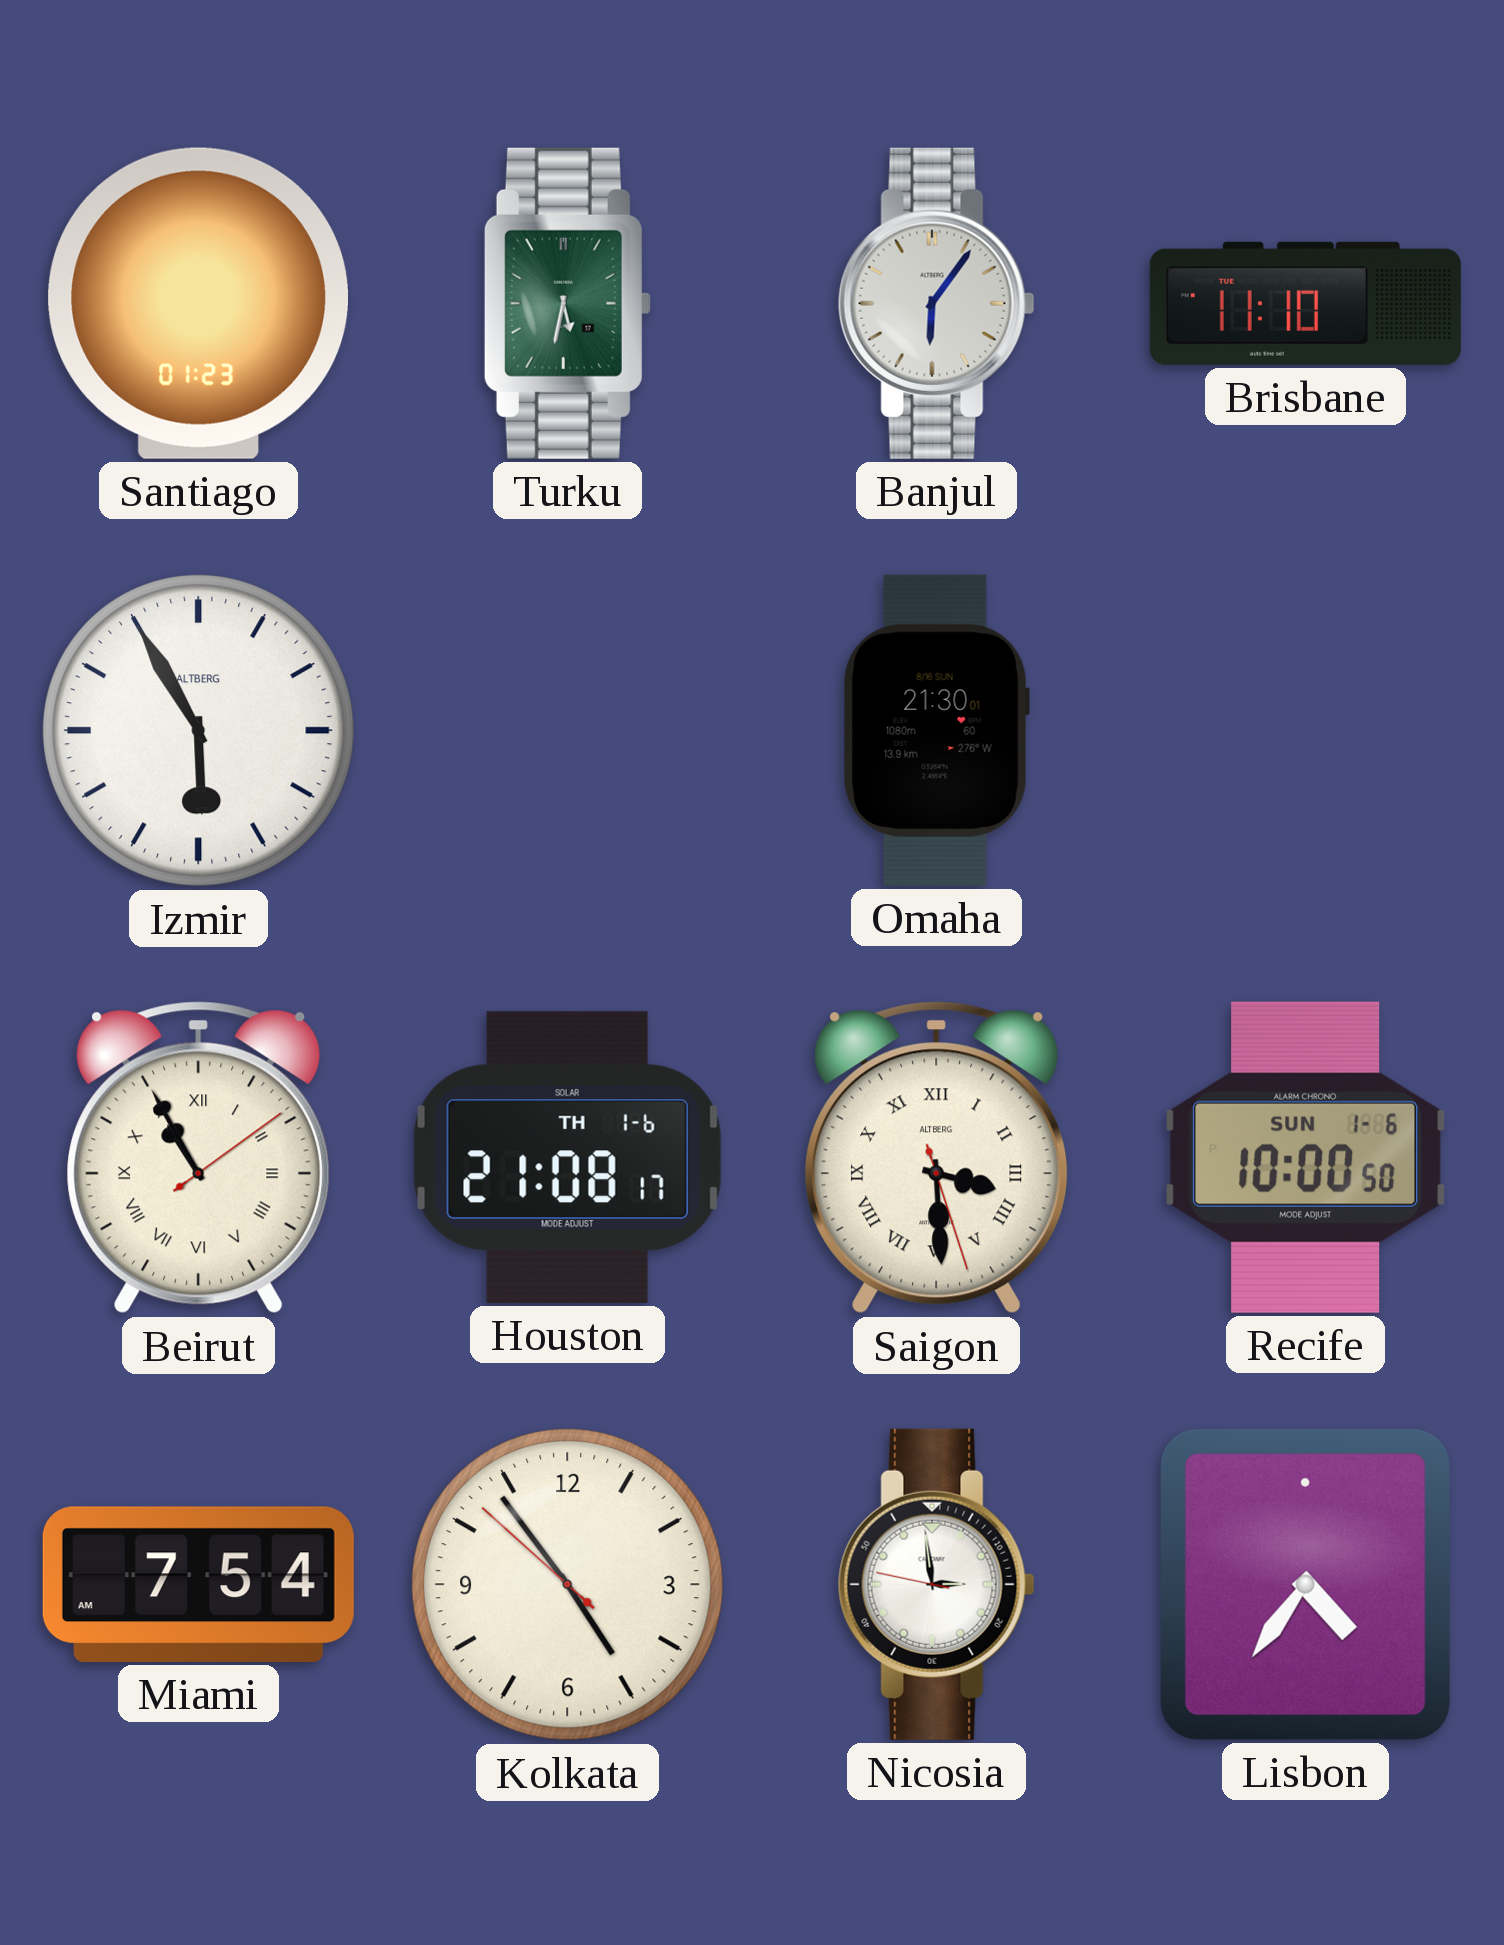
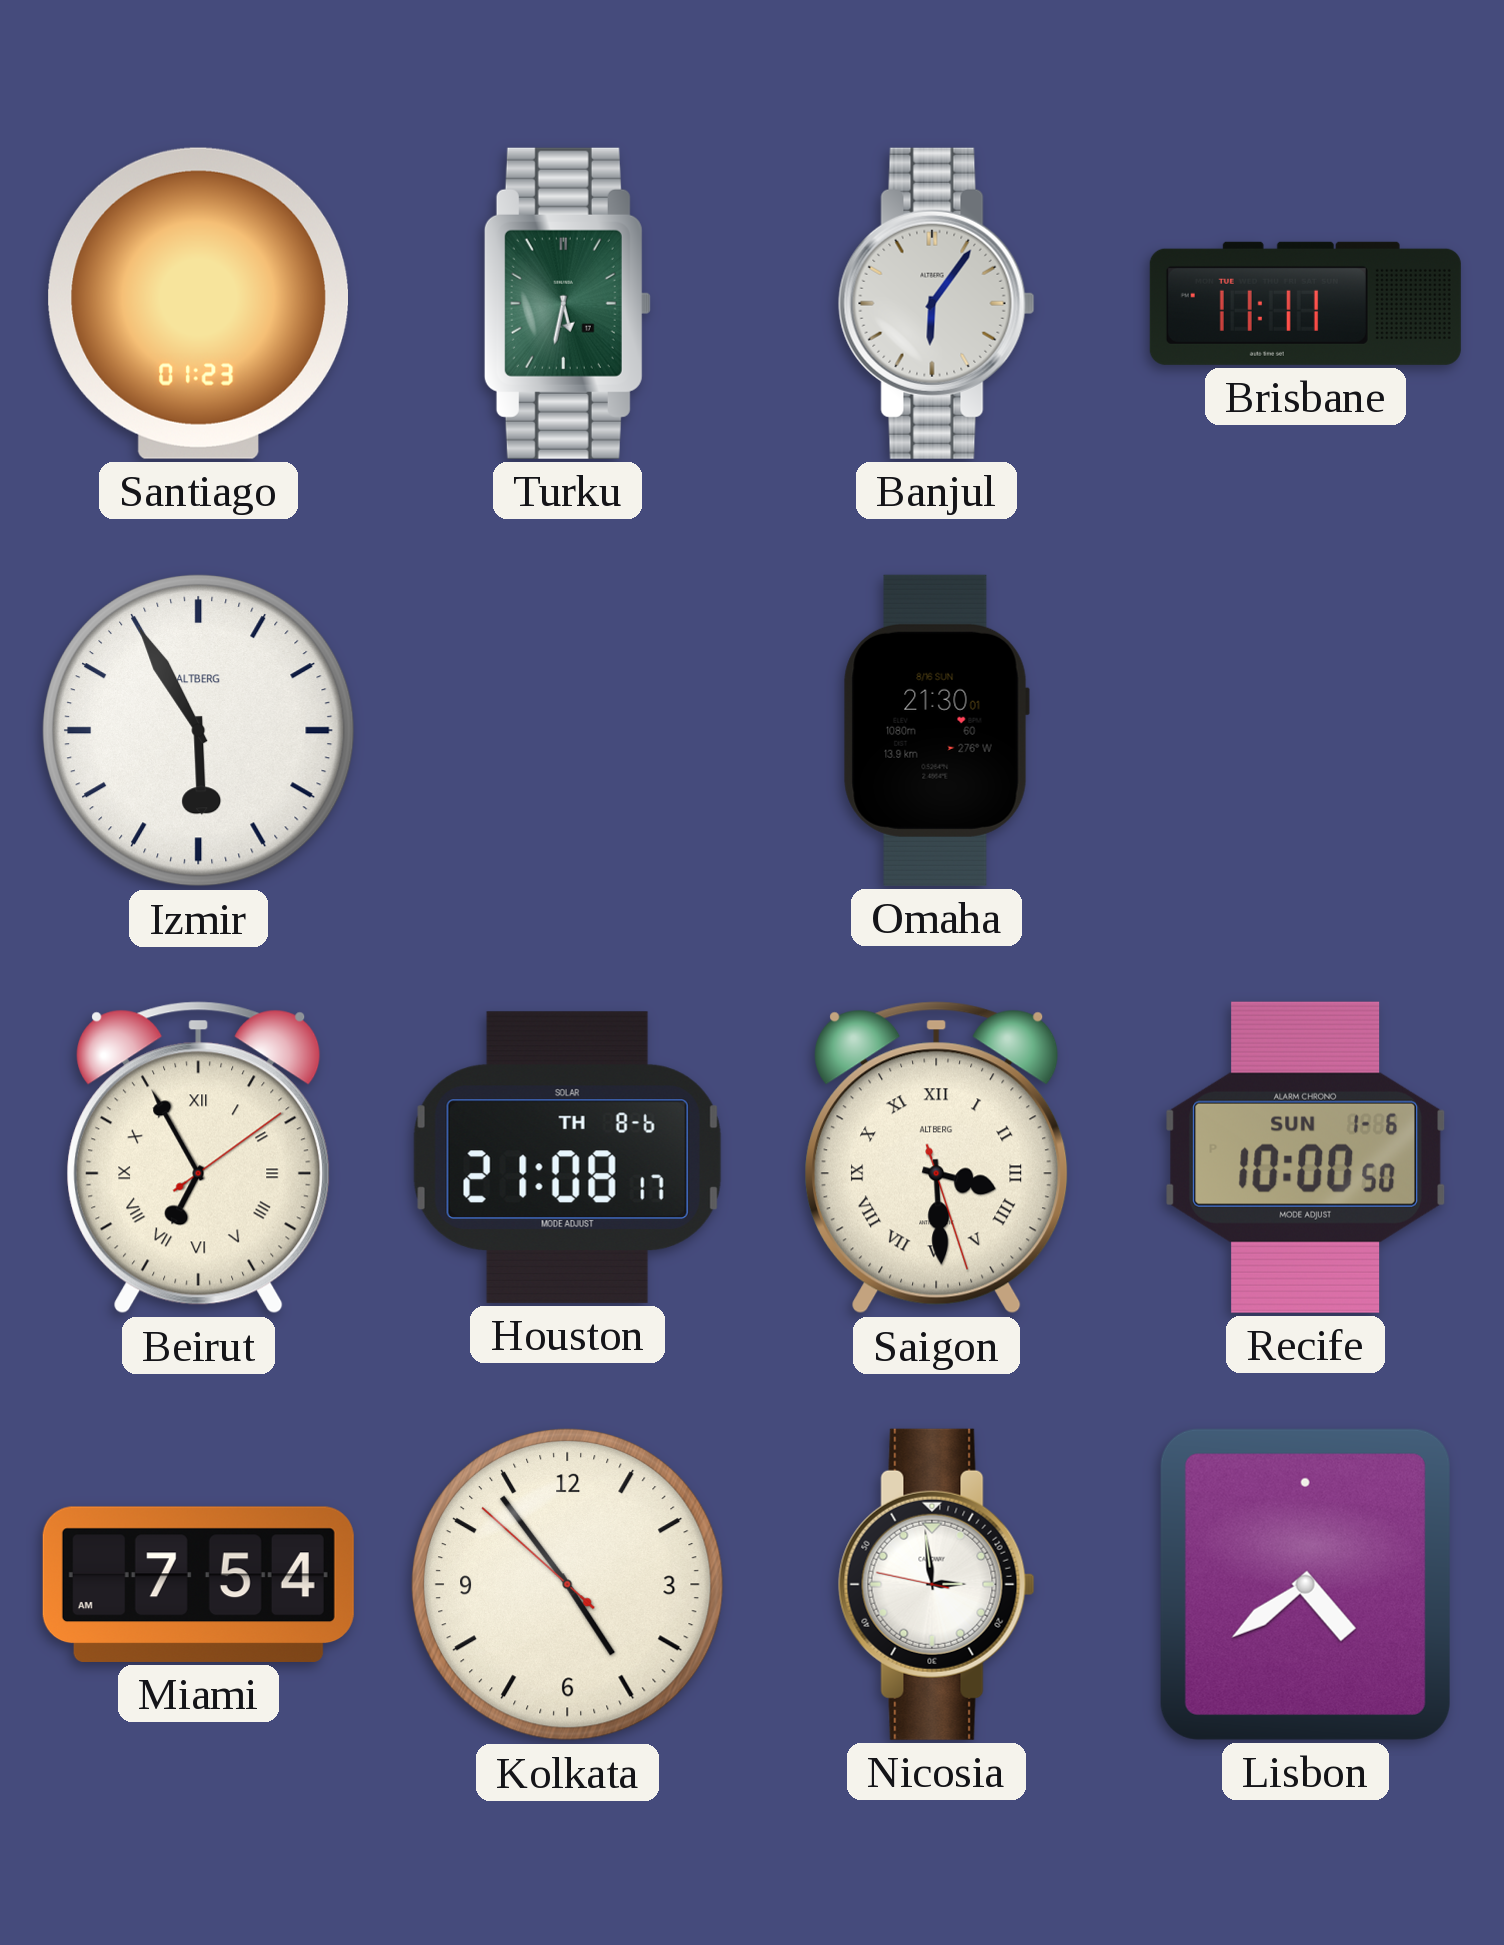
Brisbane: 11:10 -> 11:11 (1305, 303)
Beirut: 10:55 -> 6:55 (199, 1158)
Houston date: TH 1-6 -> TH 8-6 (567, 1157)
Lisbon: 4:36 -> 4:39 (1305, 1584)
